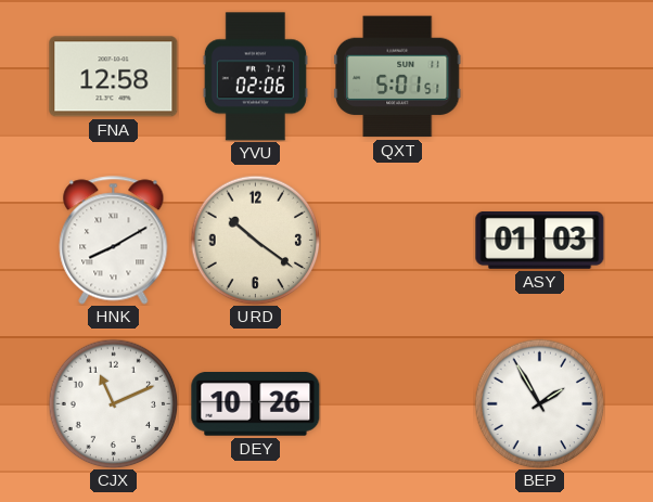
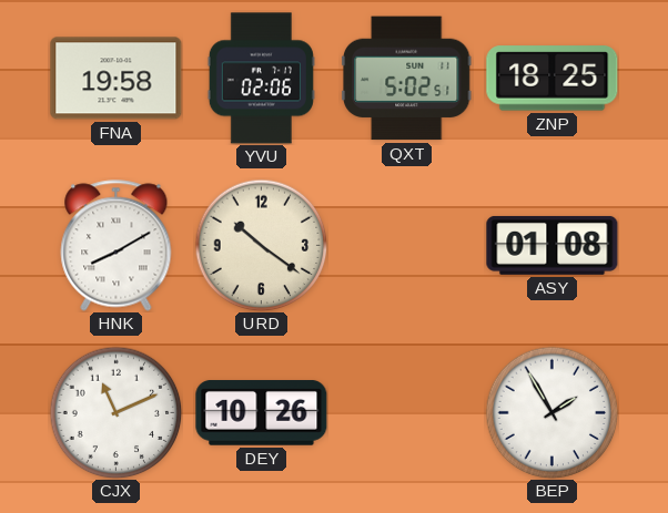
FNA: 12:58 -> 19:58 (117, 79)
QXT: 5:01 -> 5:02 (407, 79)
ZNP: none -> 18:25 (553, 79)
ASY: 01:03 -> 01:08 (553, 245)
